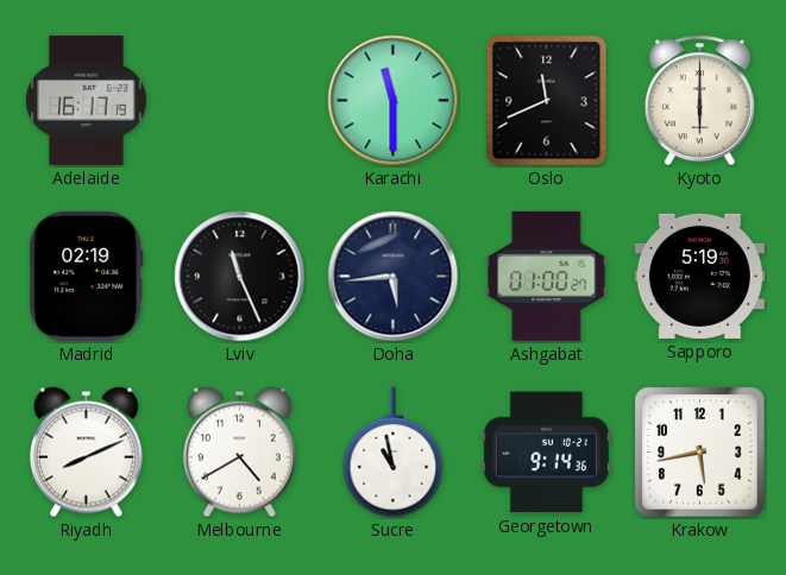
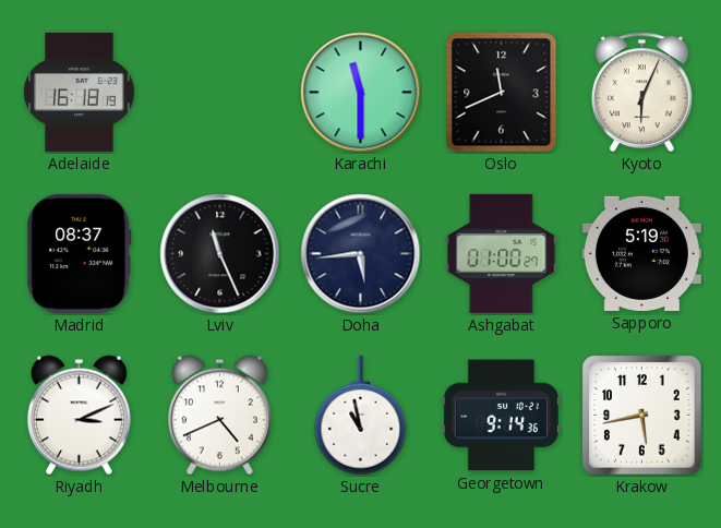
Adelaide: 16:17 -> 16:18 (80, 92)
Kyoto: 6:00 -> 6:04 (641, 93)
Madrid: 02:19 -> 08:37 (80, 253)
Riyadh: 8:11 -> 3:11 (79, 416)
Melbourne: 4:40 -> 4:41 (219, 416)
